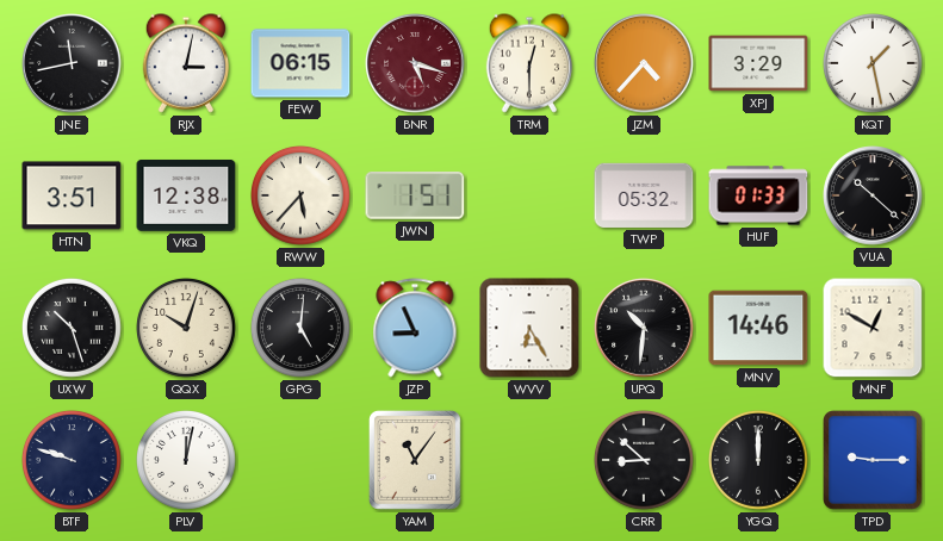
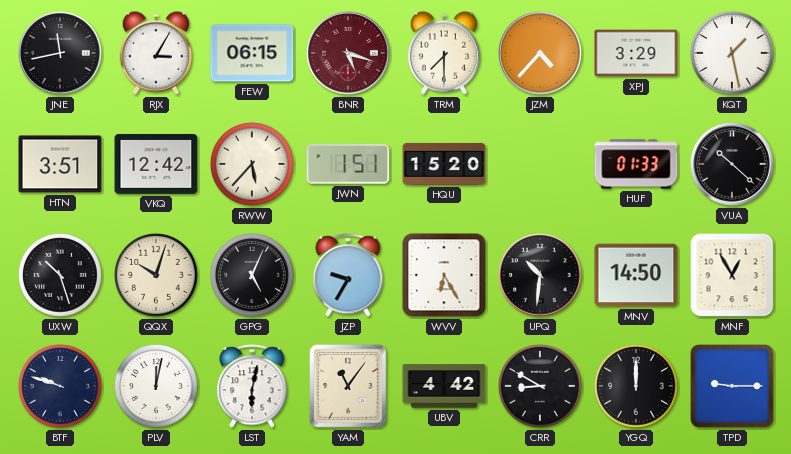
RJX: 3:02 -> 3:05 (155, 53)
TRM: 12:30 -> 7:30 (443, 53)
VKQ: 12:38 -> 12:42 (156, 164)
HQU: none -> 15:20 (444, 164)
TWP: 05:32 -> none (644, 195)
GPG: 5:01 -> 5:04 (253, 276)
JZP: 8:56 -> 9:35 (348, 275)
MNV: 14:46 -> 14:50 (636, 275)
MNF: 12:50 -> 12:55 (732, 275)
LST: none -> 6:02 (252, 386)
UBV: none -> 4:42 (444, 386)
CRR: 8:52 -> 8:50 (541, 387)
